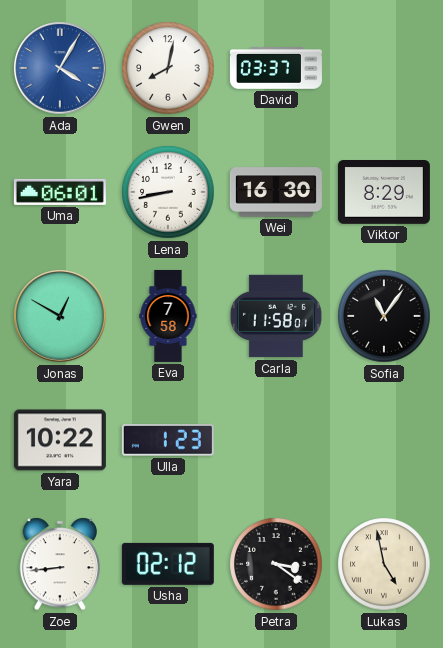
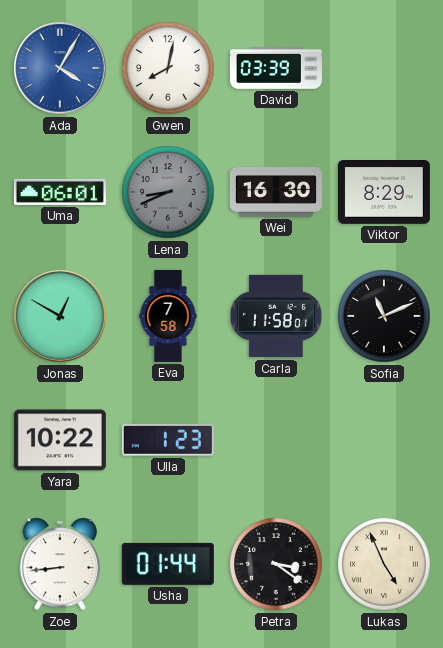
David: 03:37 -> 03:39 (276, 69)
Lena: 8:43 -> 8:41 (168, 192)
Lena dial: white -> grey (168, 192)
Sofia: 11:06 -> 11:11 (384, 316)
Usha: 02:12 -> 01:44 (168, 564)
Lukas: 4:58 -> 4:56 (384, 564)
